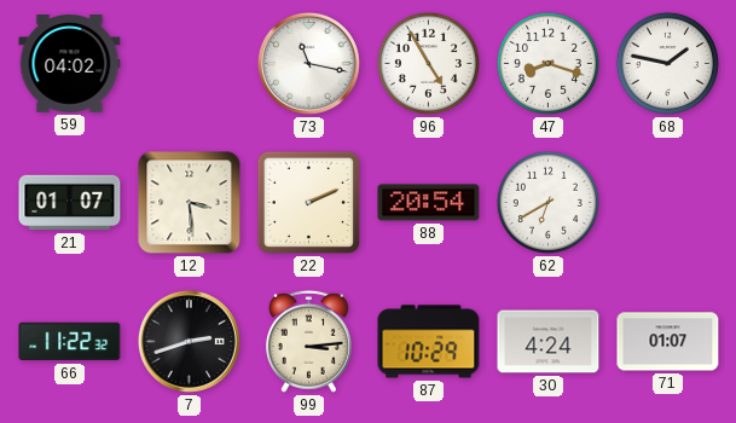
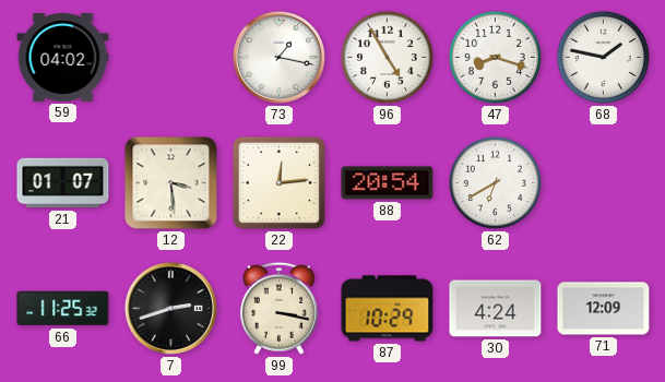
73: 11:17 -> 1:17 (278, 57)
22: 2:11 -> 12:14 (278, 182)
66: 11:22 -> 11:25 (63, 309)
99: 3:14 -> 3:17 (278, 308)
71: 01:07 -> 12:09 (604, 309)
